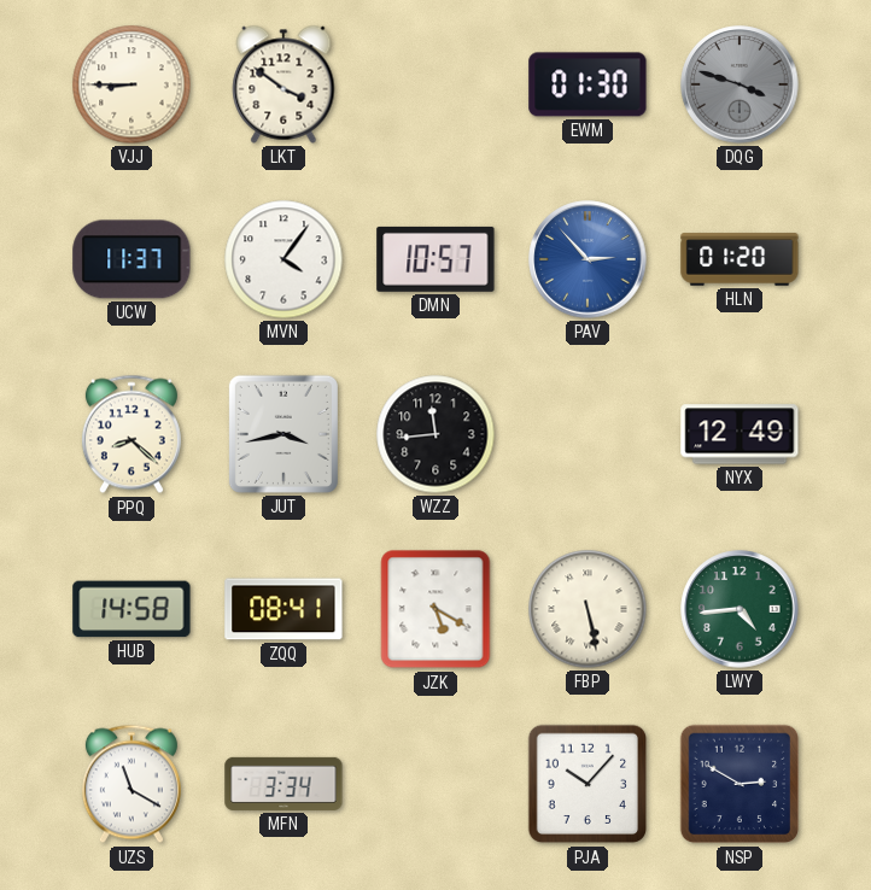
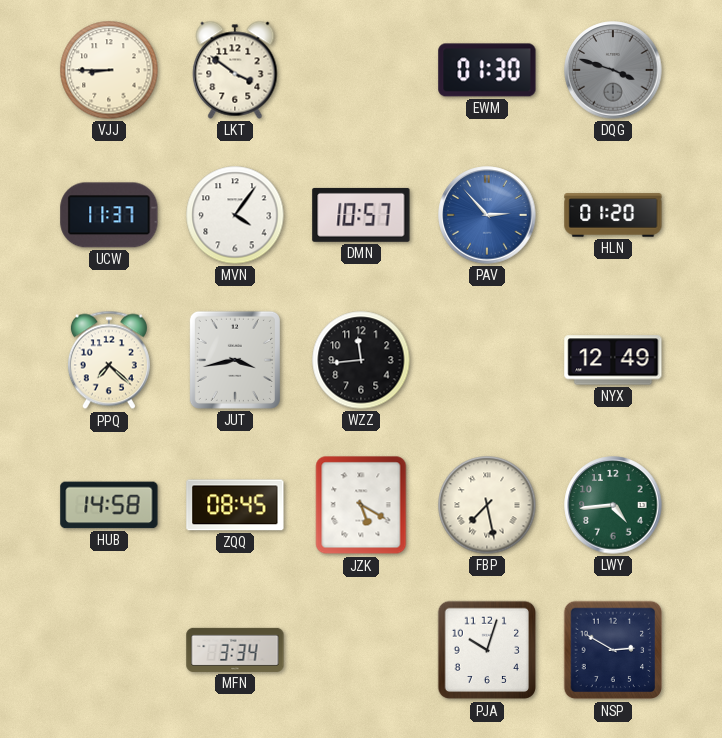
PPQ: 8:22 -> 7:22 (109, 360)
ZQQ: 08:41 -> 08:45 (235, 505)
FBP: 5:28 -> 7:28 (487, 505)
UZS: 11:20 -> none (131, 784)
PJA: 10:07 -> 10:03 (487, 650)
